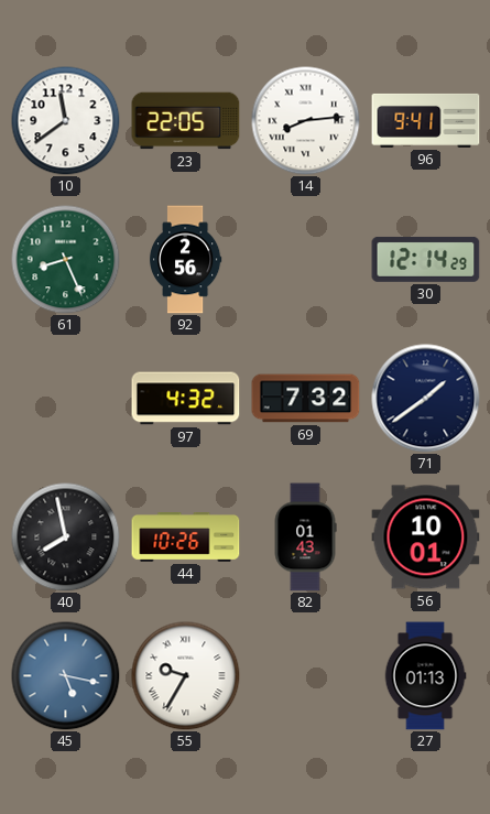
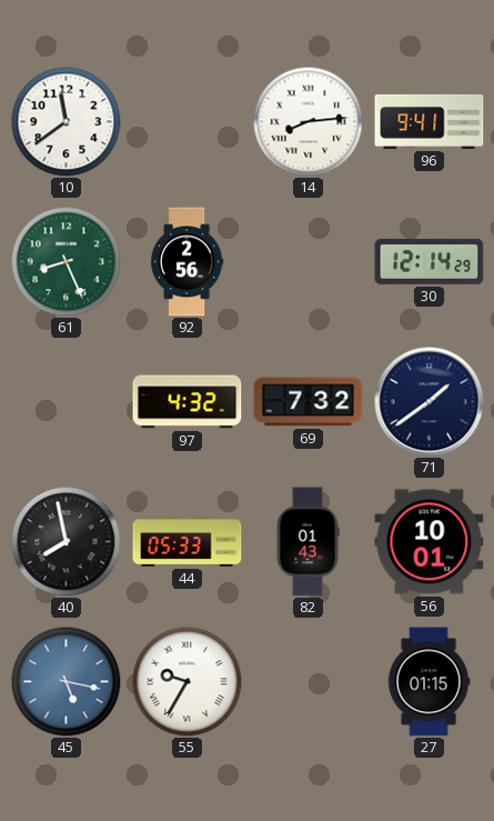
23: 22:05 -> none (186, 121)
44: 10:26 -> 05:33 (188, 542)
27: 01:13 -> 01:15 (429, 682)
